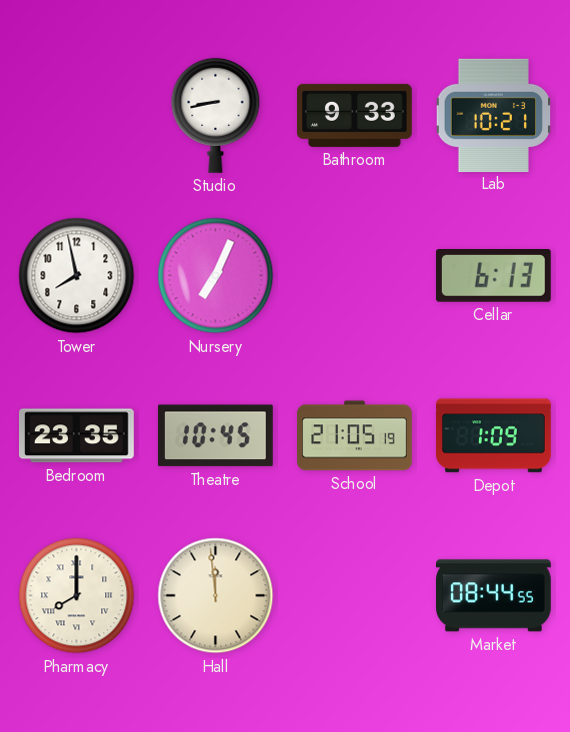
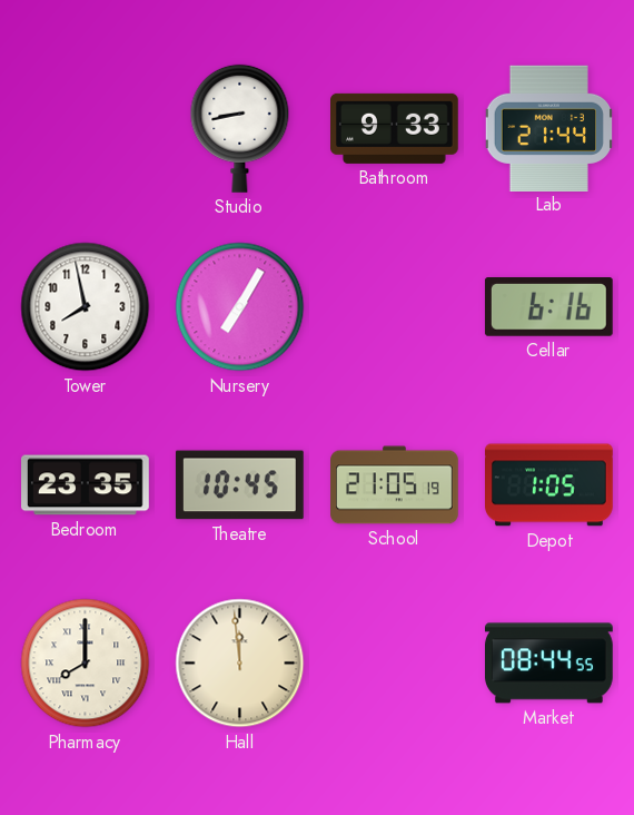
Lab: 10:21 -> 21:44 (548, 128)
Nursery: 7:04 -> 7:05 (240, 307)
Cellar: 6:13 -> 6:16 (548, 307)
Depot: 1:09 -> 1:05 (549, 485)
